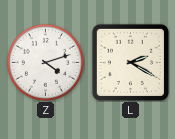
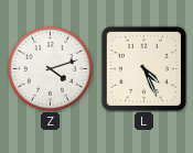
L: 2:20 -> 4:26 (143, 68)
